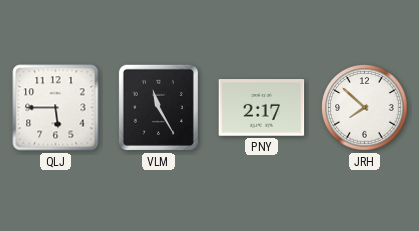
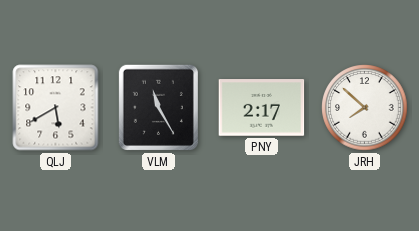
QLJ: 5:45 -> 5:40 (56, 108)
